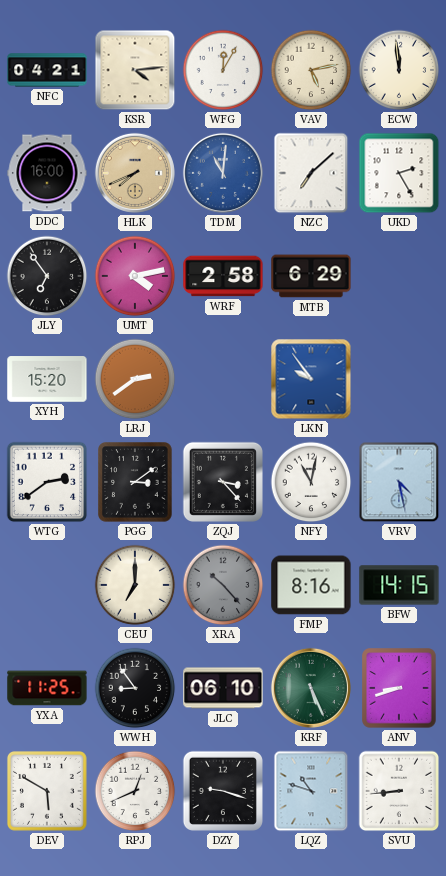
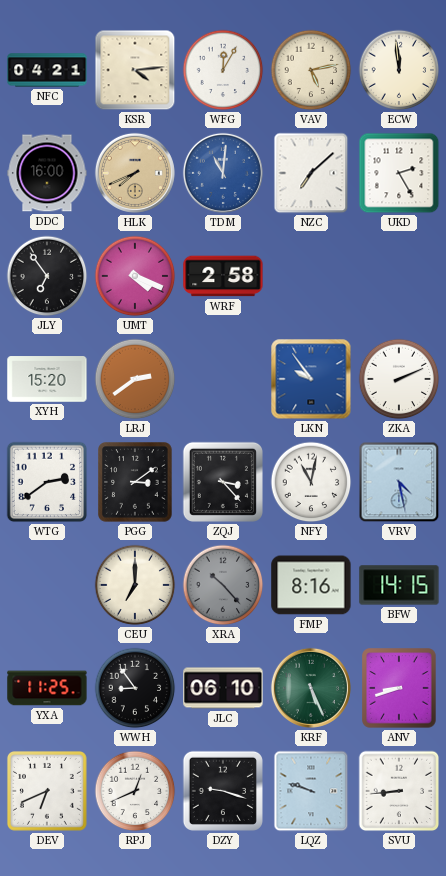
UMT: 4:13 -> 4:19 (135, 276)
MTB: 6:29 -> none (311, 276)
ZKA: none -> 2:11 (399, 379)
DEV: 5:50 -> 6:41 (47, 791)
LQZ: 10:48 -> 9:48 (311, 791)
